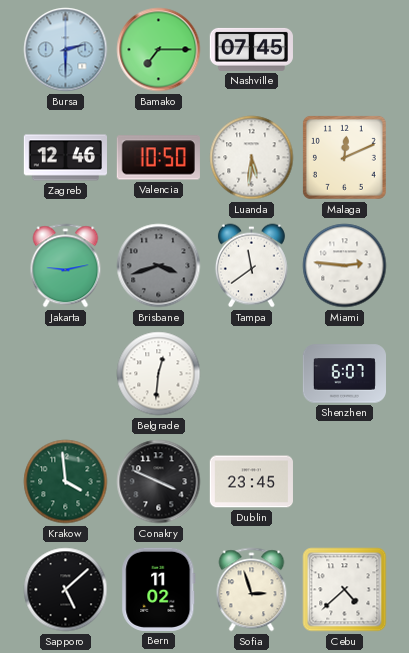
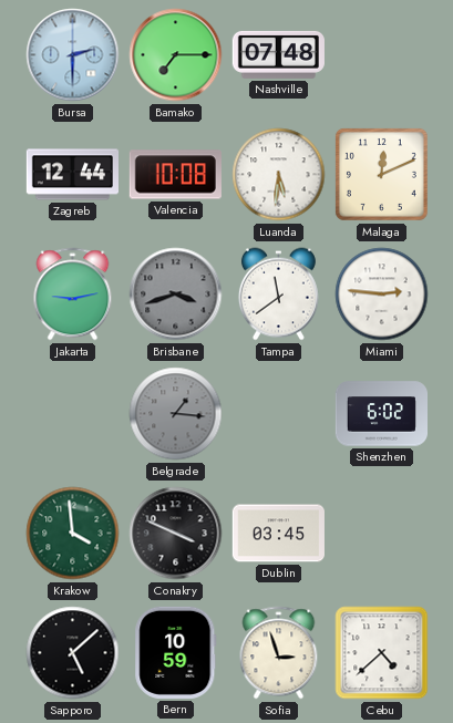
Nashville: 07:45 -> 07:48 (278, 54)
Zagreb: 12:46 -> 12:44 (72, 175)
Valencia: 10:50 -> 10:08 (175, 175)
Belgrade: 12:31 -> 1:16 (176, 414)
Belgrade dial: white -> grey (176, 414)
Shenzhen: 6:07 -> 6:02 (381, 414)
Dublin: 23:45 -> 03:45 (278, 534)
Bern: 11:02 -> 10:59 (176, 652)
